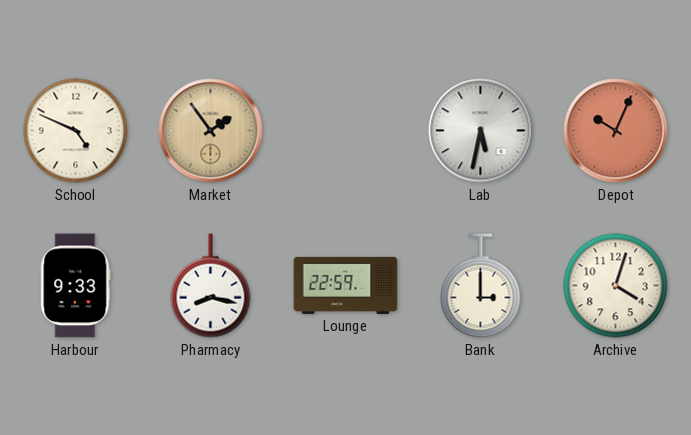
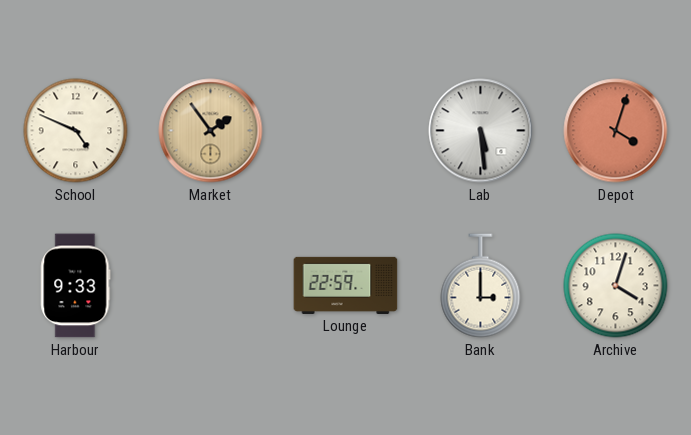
Lab: 5:32 -> 5:29 (481, 131)
Depot: 10:04 -> 4:03 (616, 131)
Pharmacy: 8:17 -> none (211, 286)
